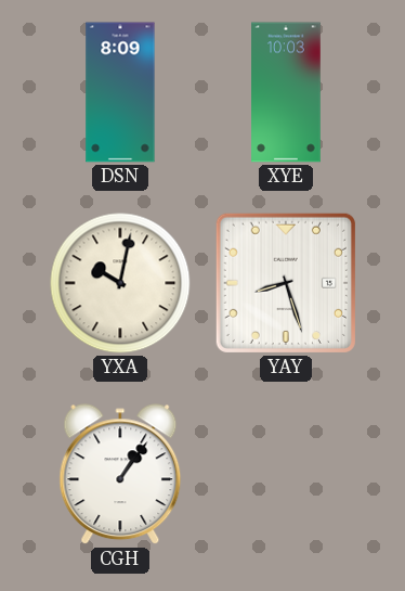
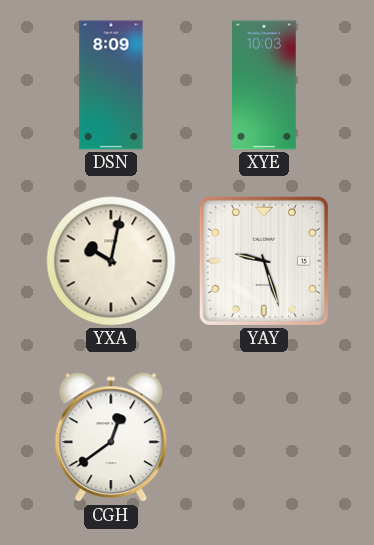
YAY: 8:27 -> 9:27 (264, 261)
CGH: 1:06 -> 12:39 (111, 438)
